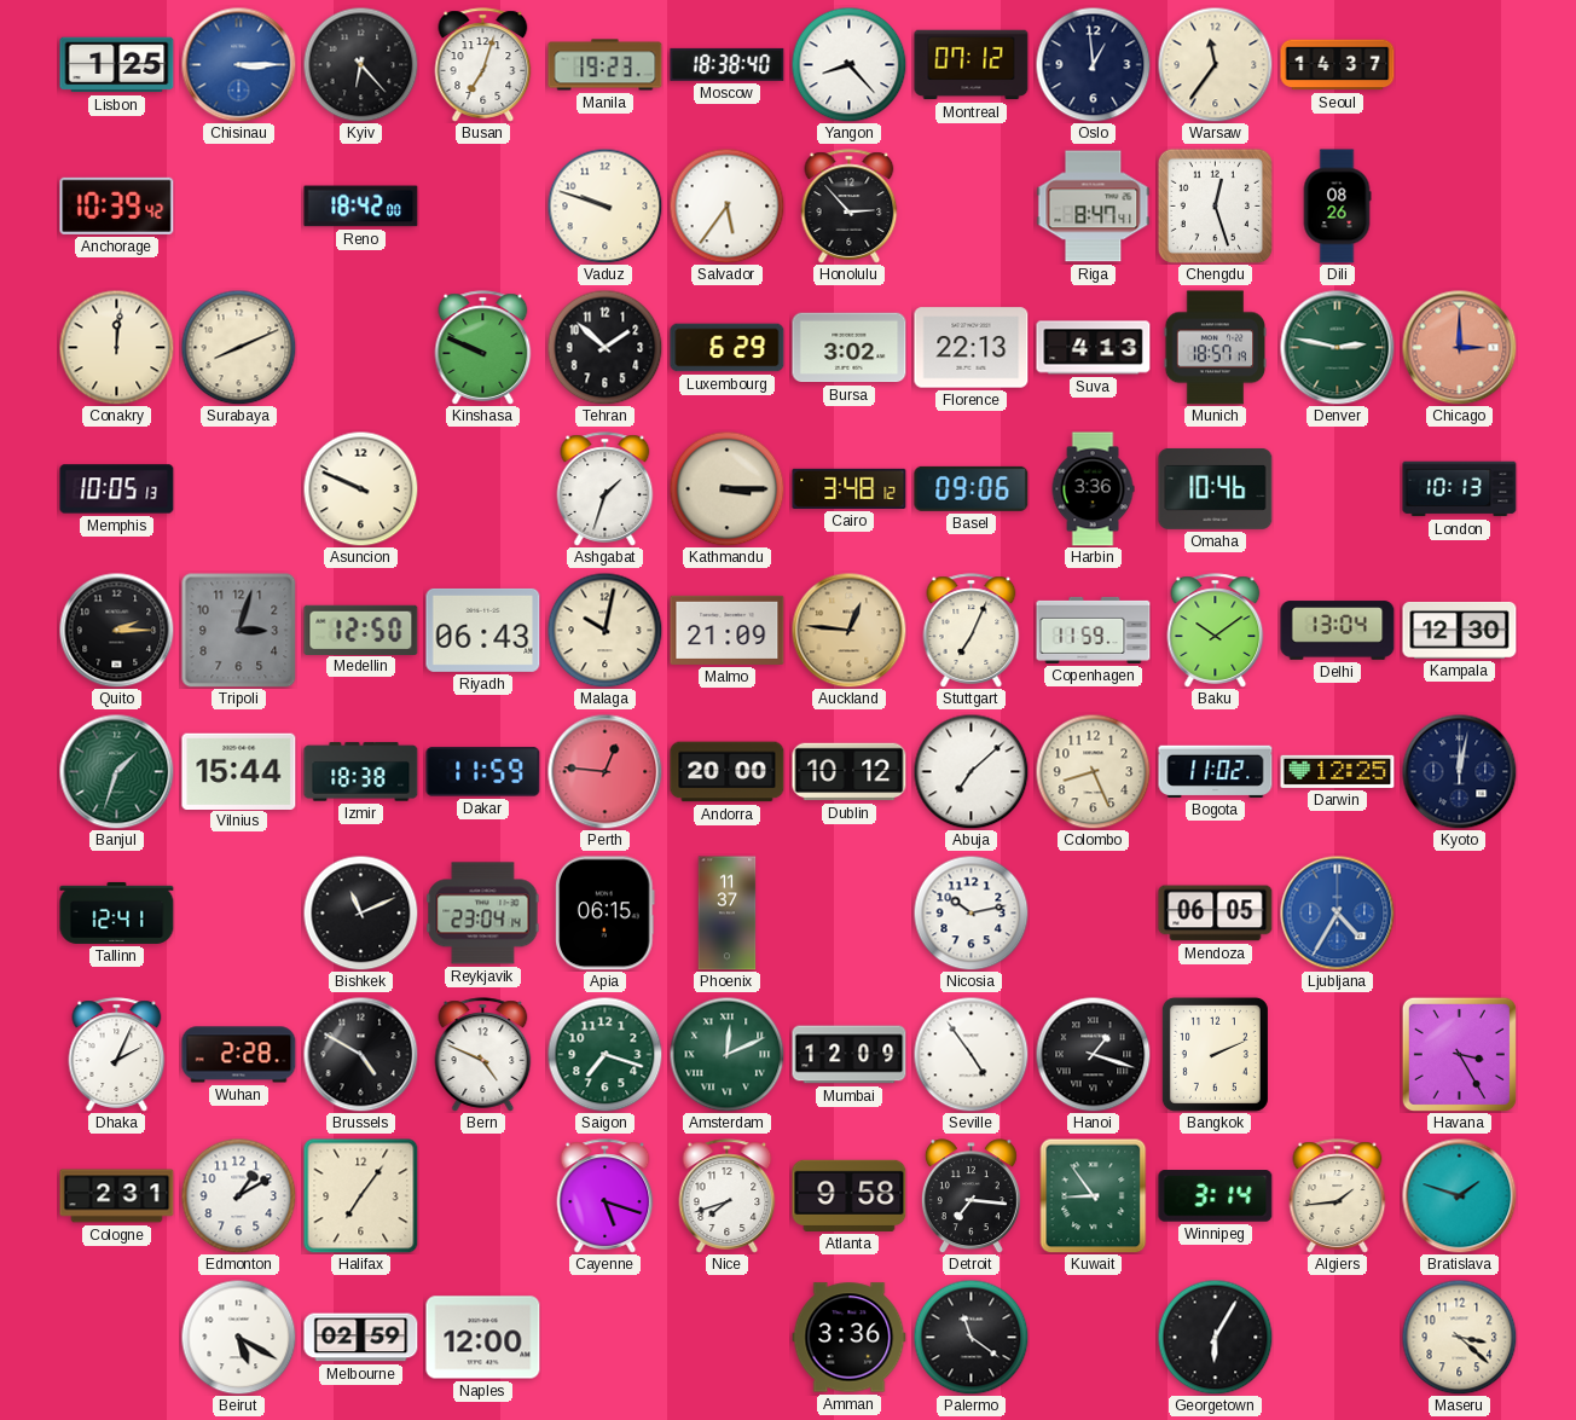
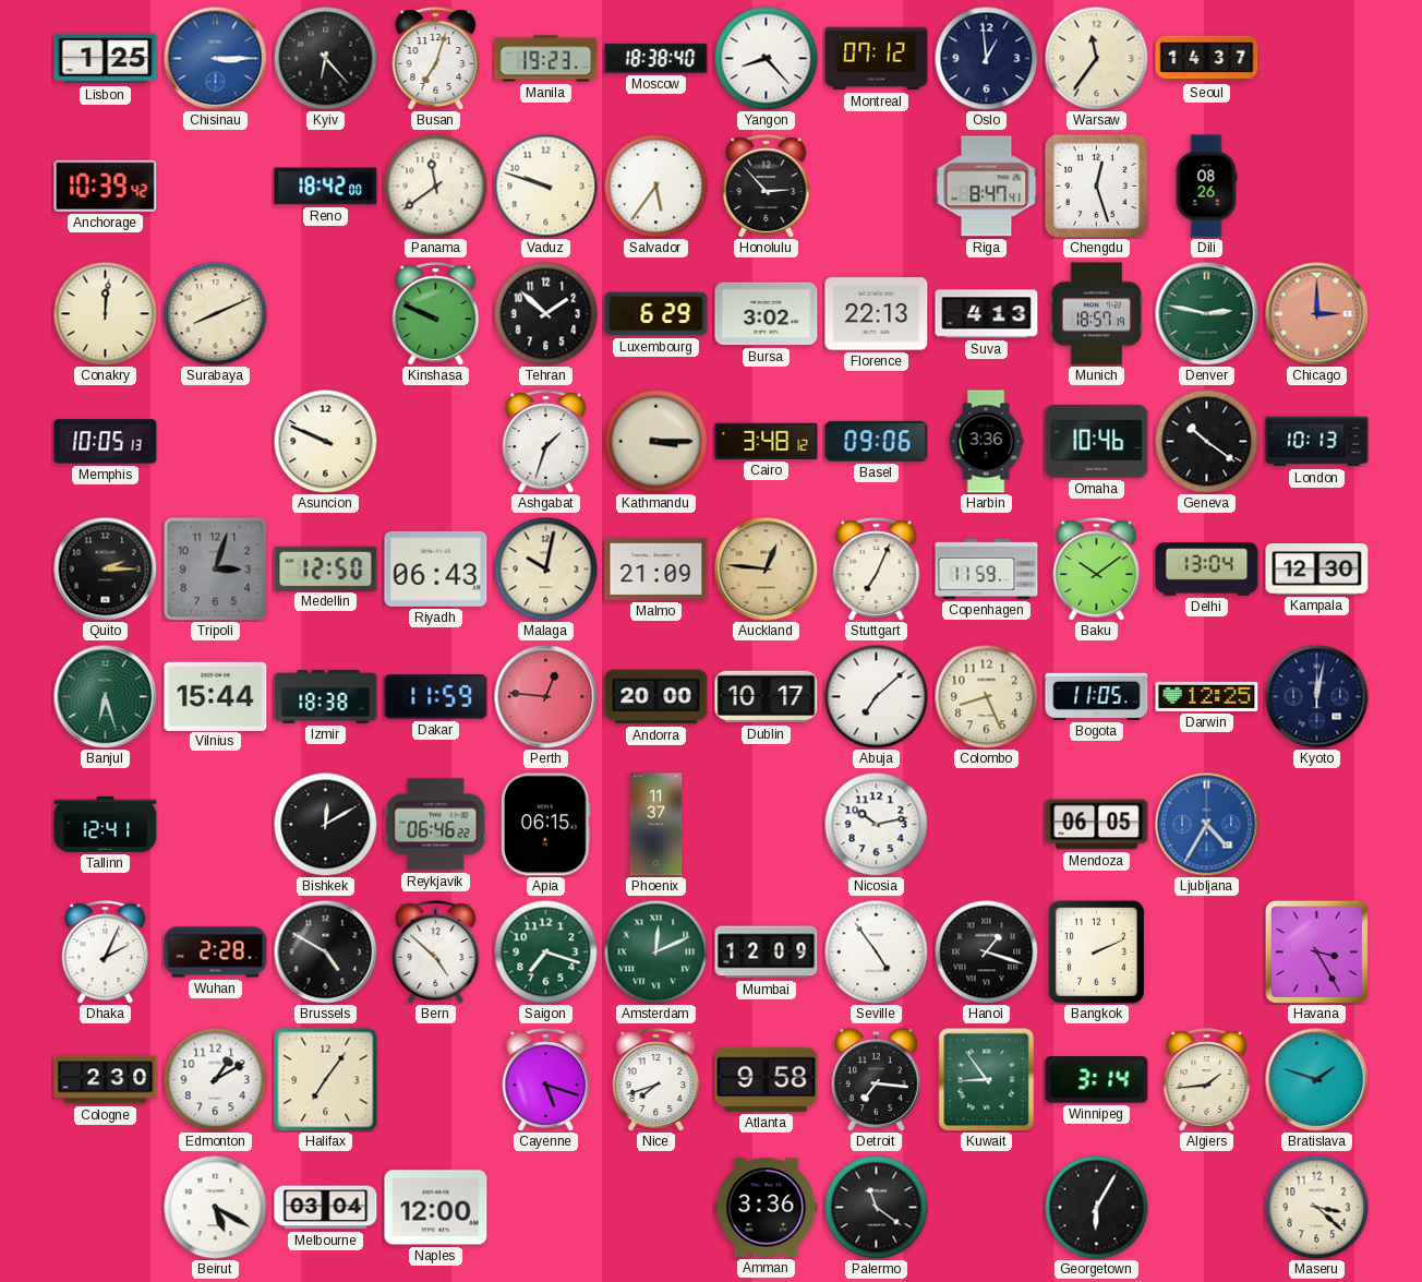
Panama: none -> 11:39 (435, 185)
Geneva: none -> 10:21 (1206, 441)
Banjul: 1:33 -> 6:27 (105, 696)
Dublin: 10:12 -> 10:17 (767, 697)
Bogota: 11:02 -> 11:05 (1097, 696)
Bishkek: 11:11 -> 12:10 (325, 824)
Reykjavik: 23:04 -> 06:46 (436, 825)
Bern: 4:49 -> 4:52 (436, 952)
Cologne: 2:31 -> 2:30 (106, 1080)
Melbourne: 02:59 -> 03:04 (326, 1208)
